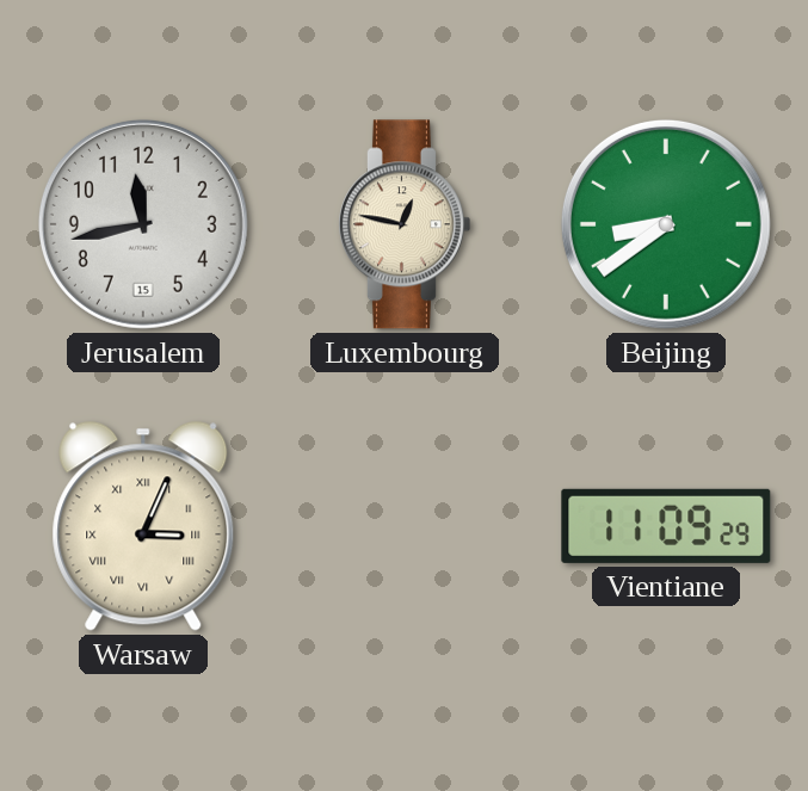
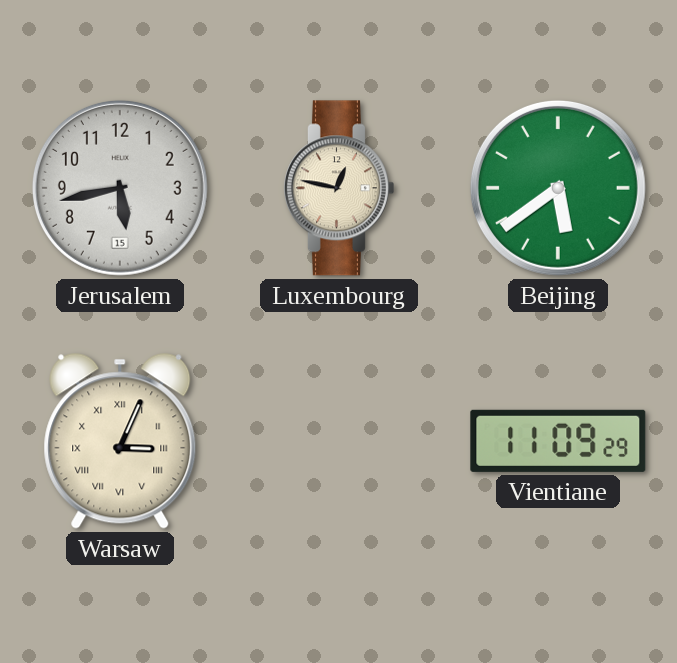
Jerusalem: 11:43 -> 5:43 (120, 188)
Beijing: 8:39 -> 5:39 (558, 188)
